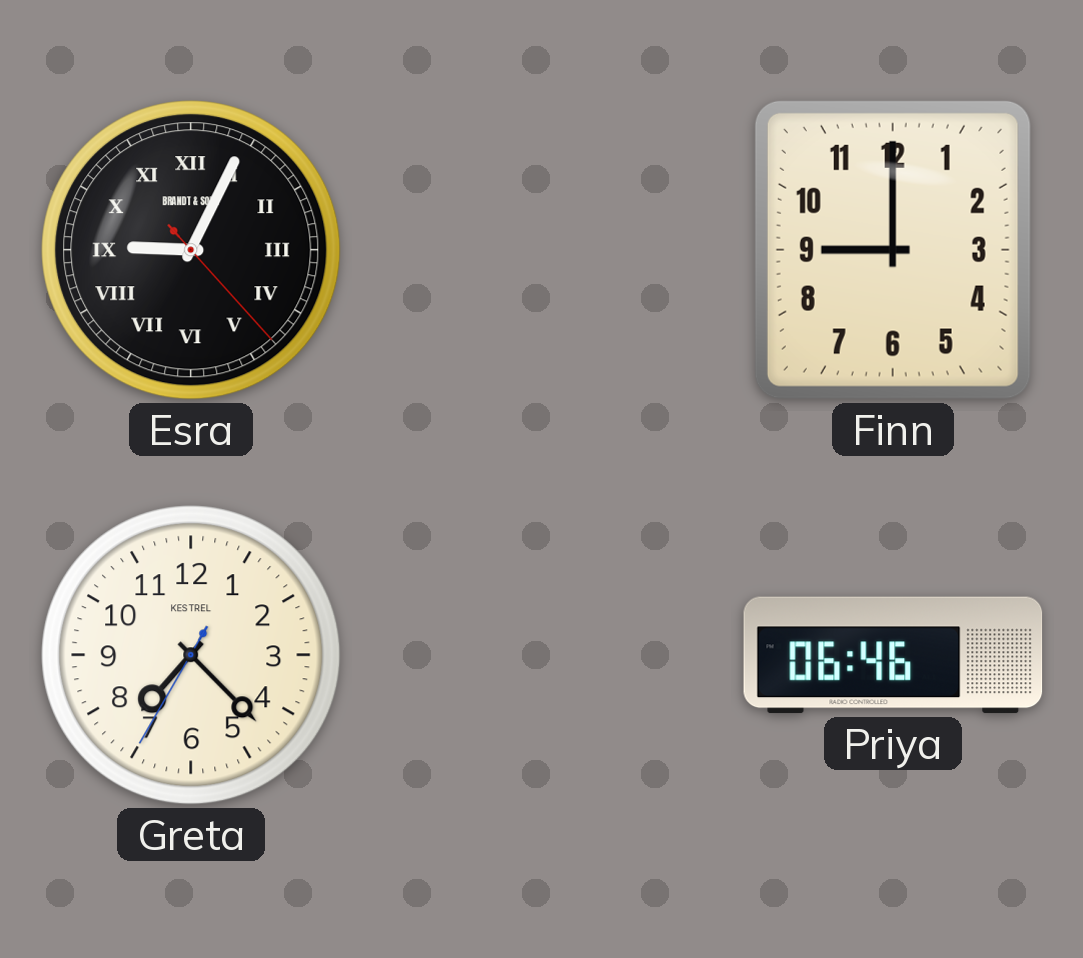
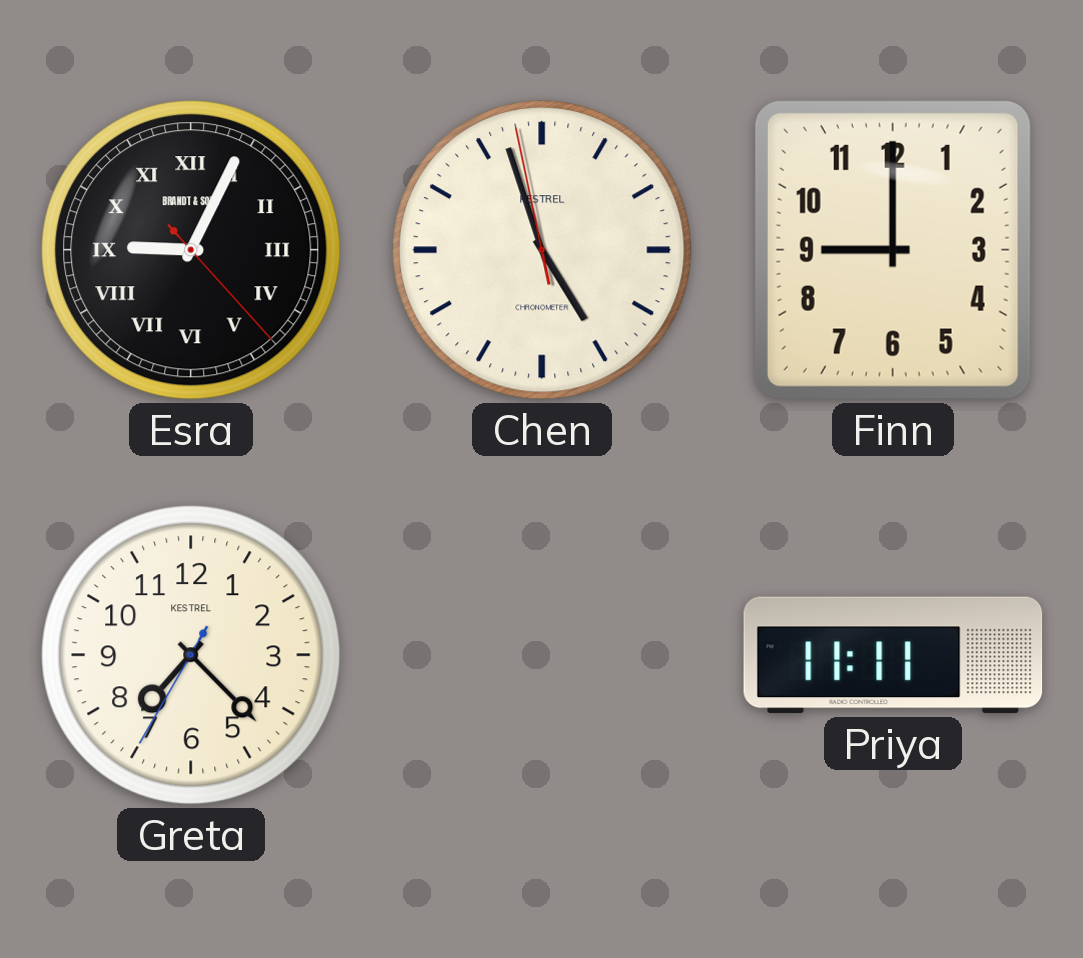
Chen: none -> 4:56 (542, 250)
Priya: 06:46 -> 11:11 (893, 655)
